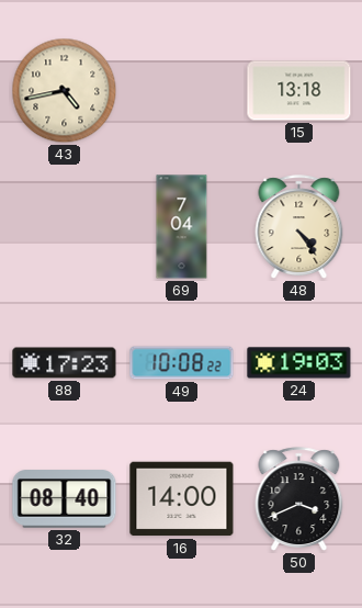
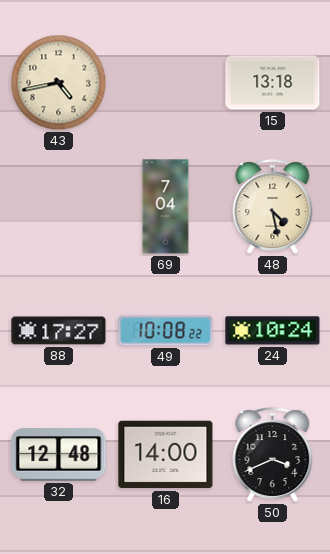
48: 4:24 -> 4:28 (273, 207)
88: 17:23 -> 17:27 (59, 331)
24: 19:03 -> 10:24 (273, 331)
32: 08:40 -> 12:48 (59, 455)
